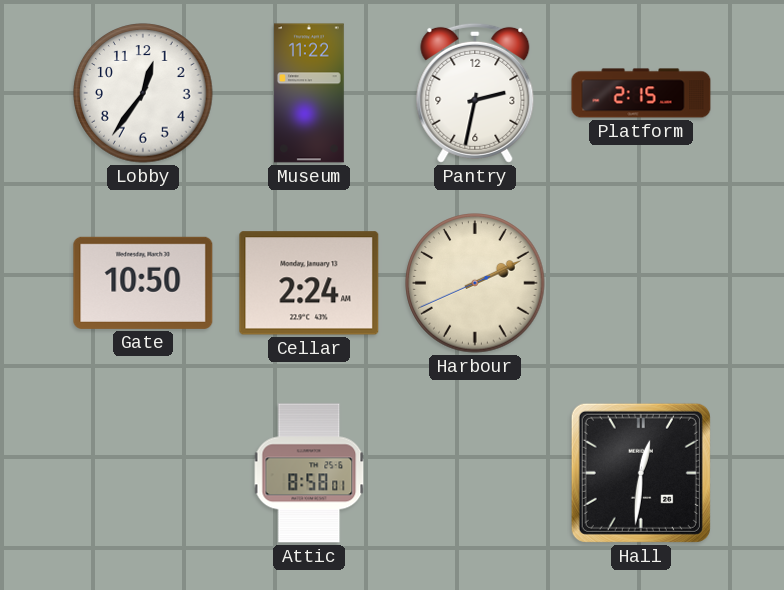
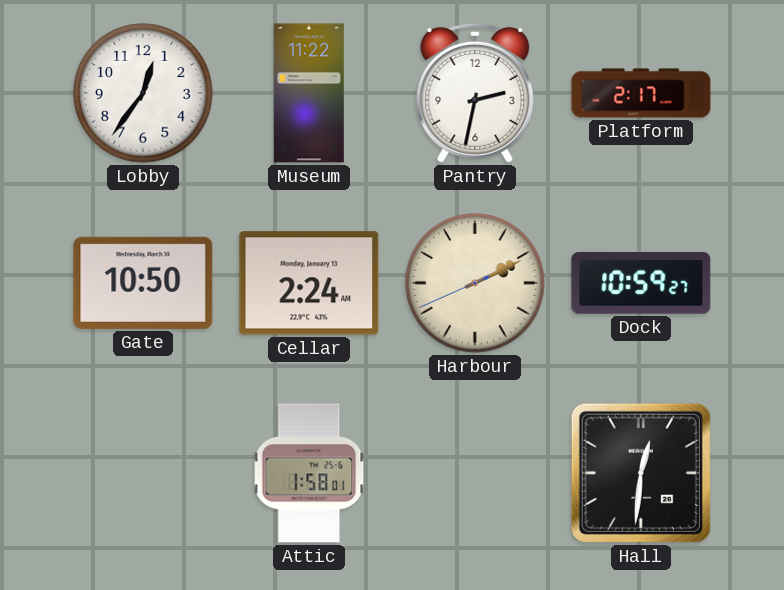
Platform: 2:15 -> 2:17 (641, 93)
Dock: none -> 10:59 (641, 283)
Attic: 8:58 -> 1:58 (309, 473)
